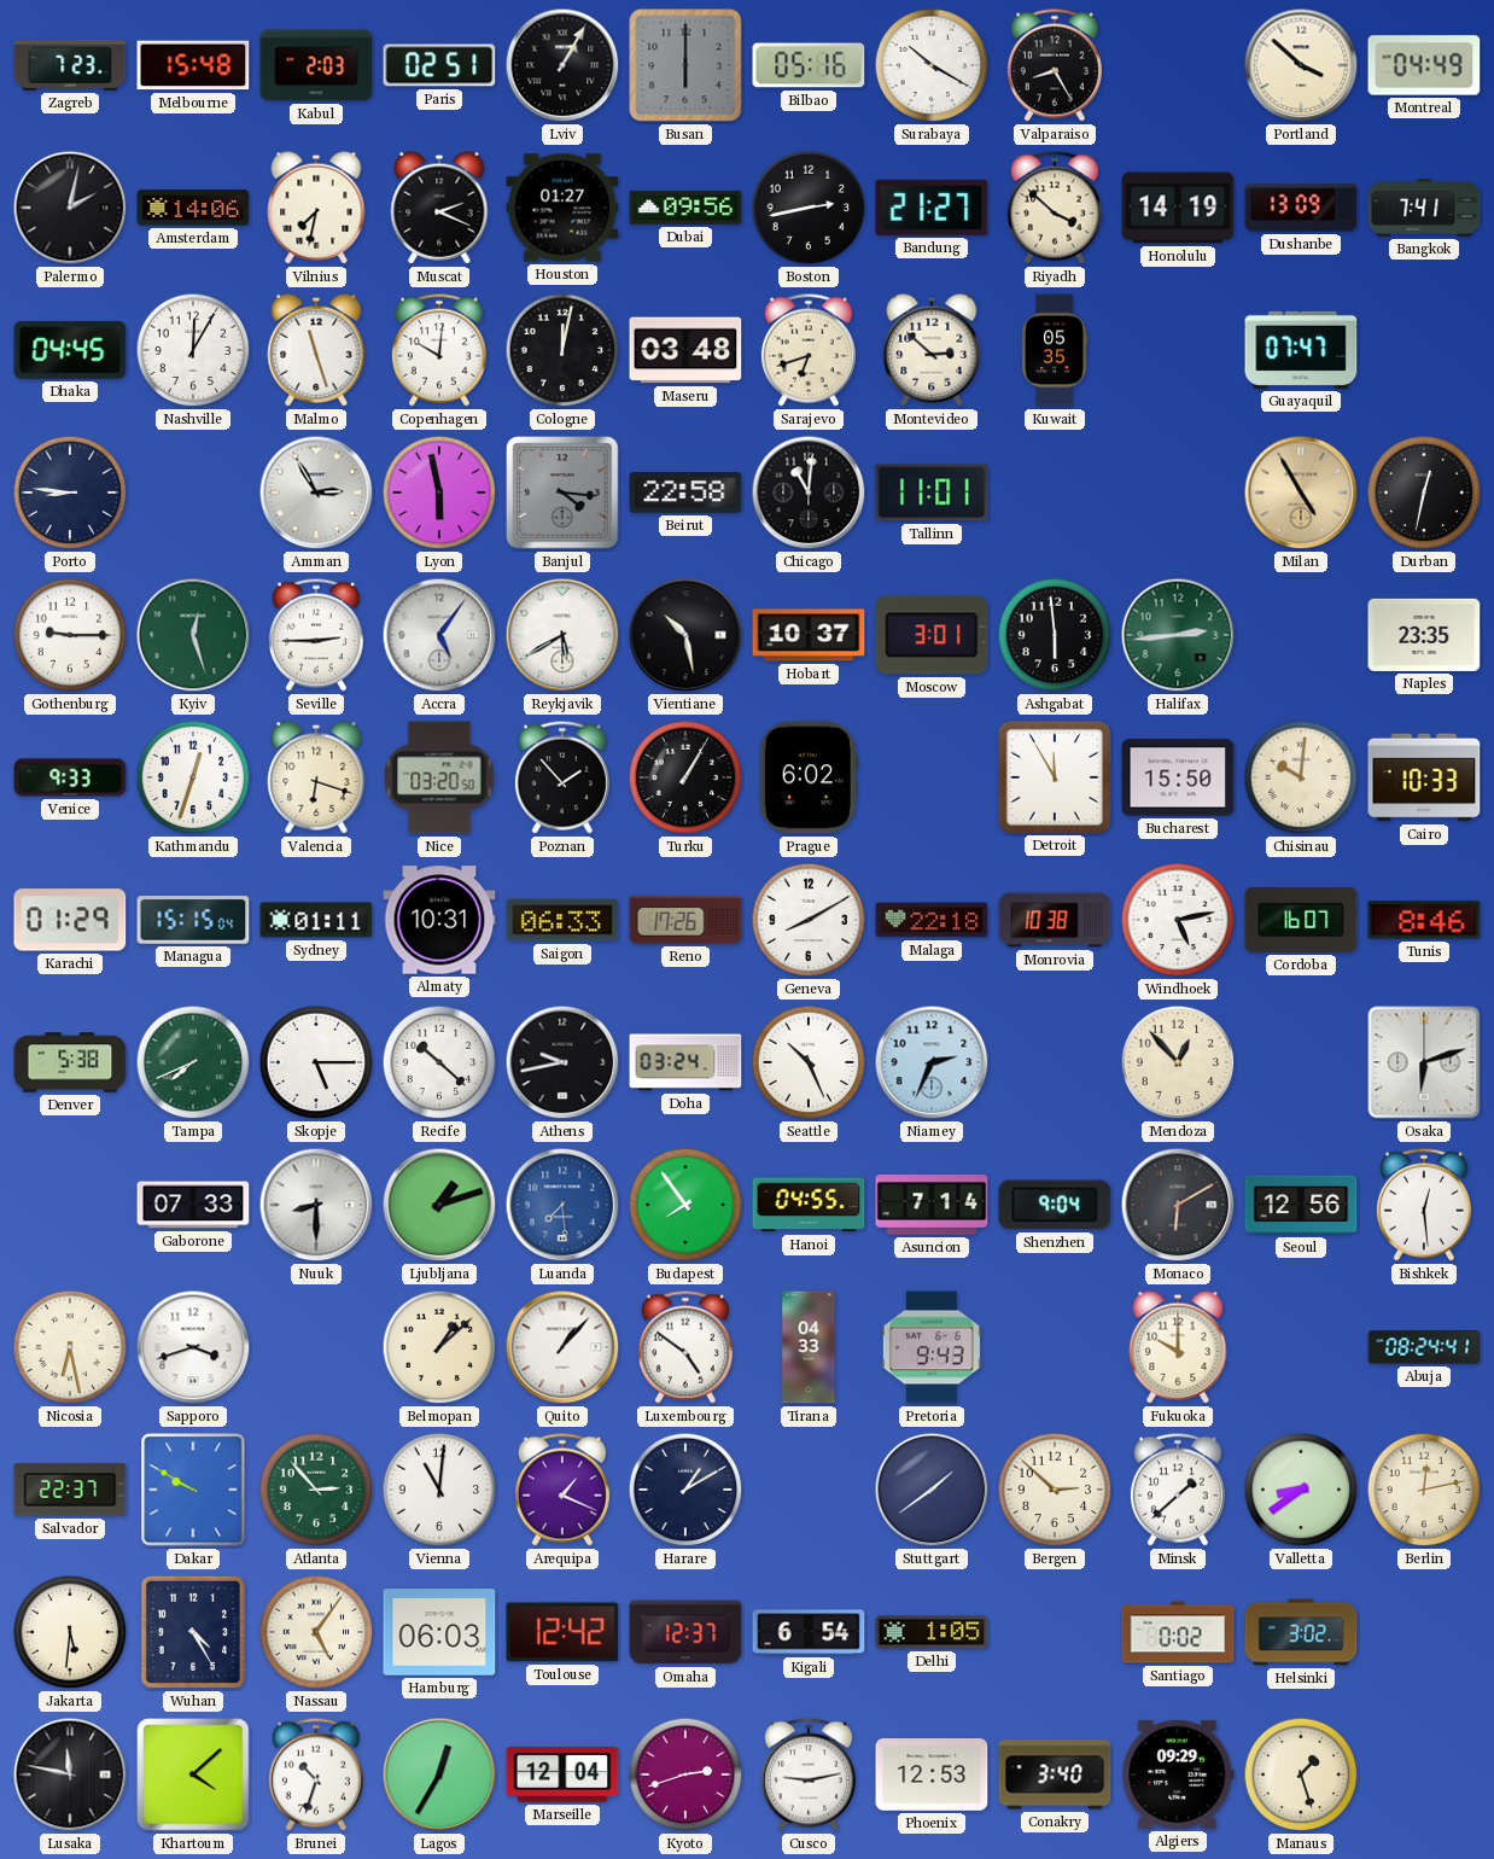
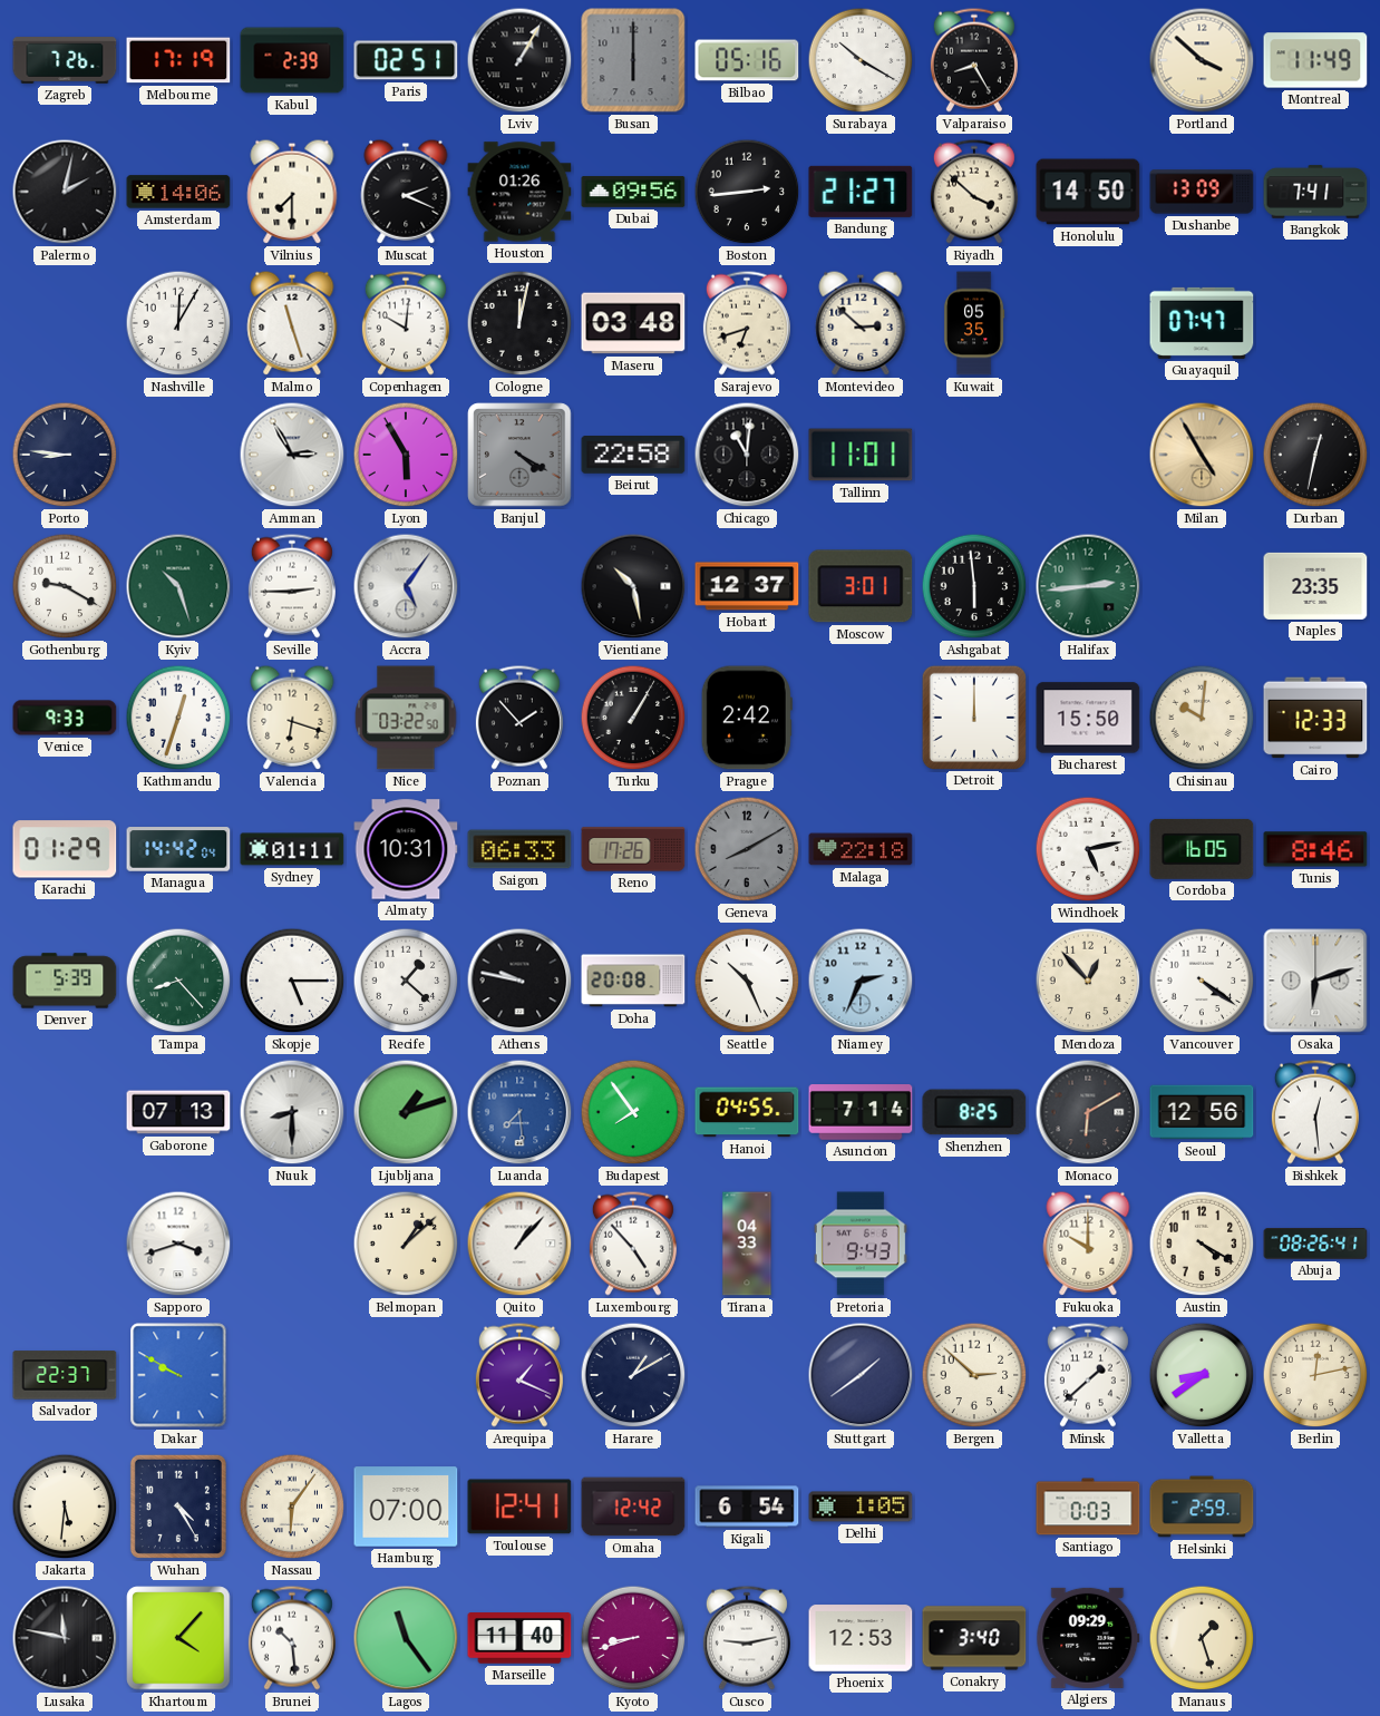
Zagreb: 7:23 -> 7:26 (65, 60)
Melbourne: 15:48 -> 17:19 (178, 60)
Kabul: 2:03 -> 2:39 (292, 60)
Montreal: 04:49 -> 11:49 (1315, 60)
Vilnius: 7:32 -> 7:30 (292, 192)
Houston: 01:27 -> 01:26 (519, 192)
Boston: 2:43 -> 2:44 (747, 192)
Honolulu: 14:19 -> 14:50 (1088, 192)
Dhaka: 04:45 -> none (70, 350)
Lyon: 5:58 -> 5:55 (406, 455)
Banjul: 4:16 -> 4:20 (519, 455)
Gothenburg: 9:15 -> 9:20 (65, 586)
Kyiv: 12:27 -> 10:27 (178, 586)
Reykjavik: 5:40 -> none (562, 635)
Hobart: 10:37 -> 12:37 (747, 586)
Nice: 03:20 -> 03:22 (406, 718)
Prague: 6:02 -> 2:42 (747, 718)
Detroit: 11:55 -> 12:00 (973, 716)
Cairo: 10:33 -> 12:33 (1315, 718)
Managua: 15:15 -> 14:42 (178, 849)
Geneva dial: white -> grey (747, 849)
Monrovia: 10:38 -> none (1055, 920)
Cordoba: 16:07 -> 16:05 (1202, 849)
Denver: 5:38 -> 5:39 (65, 981)
Tampa: 7:41 -> 8:23 (178, 981)
Recife: 10:22 -> 1:22 (406, 981)
Athens: 9:43 -> 9:47 (519, 981)
Doha: 03:24 -> 20:08 (633, 981)
Vancouver: none -> 4:21 (1202, 981)
Gaborone: 07:33 -> 07:13 (178, 1112)
Shenzhen: 9:04 -> 8:25 (974, 1112)
Nicosia: 6:28 -> none (70, 1347)
Luxembourg: 4:51 -> 4:53 (633, 1244)
Austin: none -> 4:20 (1202, 1244)
Abuja: 08:24 -> 08:26 (1315, 1244)
Atlanta: 2:53 -> none (316, 1490)
Vienna: 11:01 -> none (439, 1490)
Nassau: 5:06 -> 6:06 (292, 1507)
Hamburg: 06:03 -> 07:00 (406, 1507)
Toulouse: 12:42 -> 12:41 (519, 1507)
Omaha: 12:37 -> 12:42 (633, 1507)
Santiago: 0:02 -> 0:03 (1088, 1507)
Helsinki: 3:02 -> 2:59 (1202, 1507)
Khartoum: 4:08 -> 4:07 (178, 1638)
Brunei: 10:33 -> 10:29 (292, 1638)
Lagos: 12:35 -> 11:24 (406, 1638)
Marseille: 12:04 -> 11:40 (519, 1638)
Kyoto: 2:42 -> 8:42 (633, 1638)
